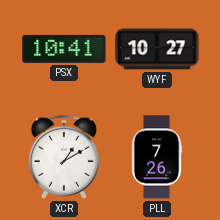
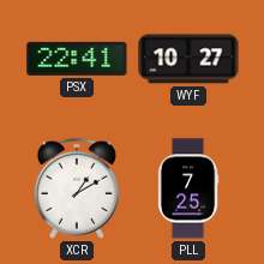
PSX: 10:41 -> 22:41 (77, 59)
PLL: 7:26 -> 7:25 (188, 188)
